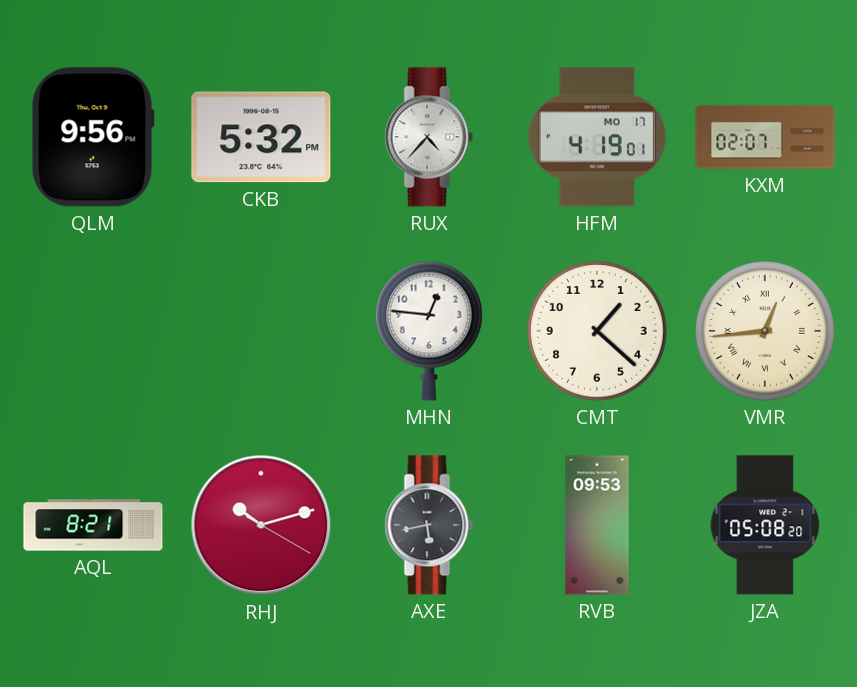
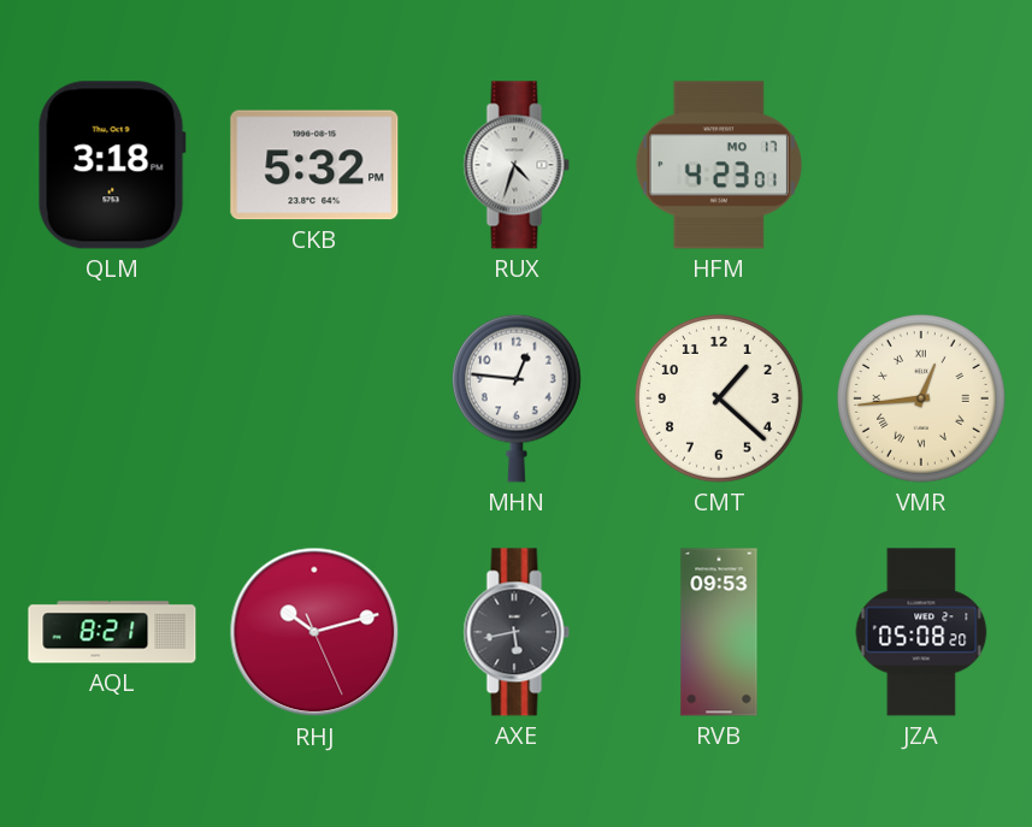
QLM: 9:56 -> 3:18 (112, 165)
RUX: 4:37 -> 4:33 (517, 165)
HFM: 4:19 -> 4:23 (719, 165)
KXM: 02:07 -> none (765, 137)
RHJ: 10:12:20 -> 10:12:26 (314, 632)
